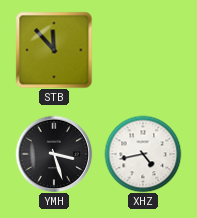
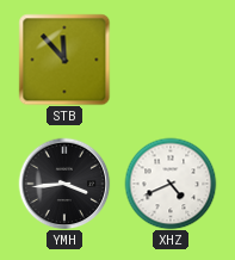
YMH: 3:27 -> 3:44 (64, 184)
XHZ: 4:43 -> 4:41 (171, 184)
